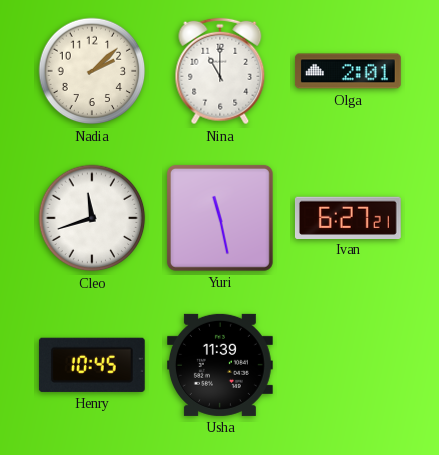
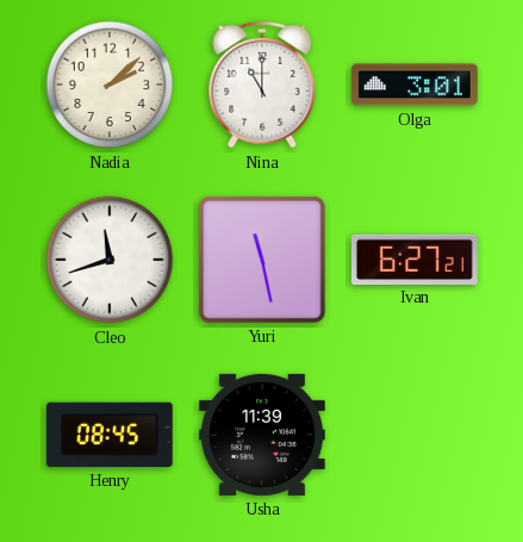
Olga: 2:01 -> 3:01 (415, 85)
Henry: 10:45 -> 08:45 (110, 435)
